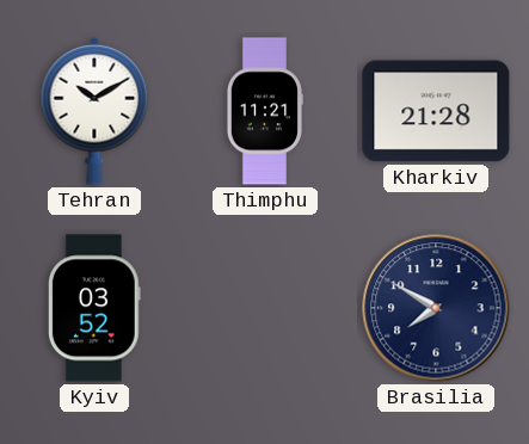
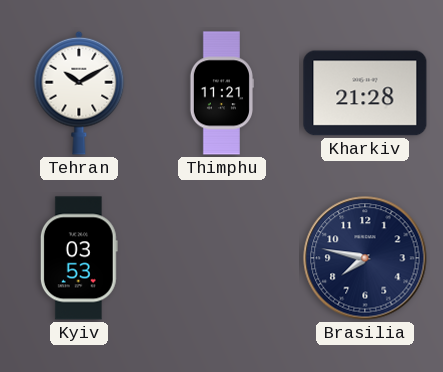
Kyiv: 03:52 -> 03:53 (79, 258)
Brasilia: 7:50 -> 7:47 (365, 258)
